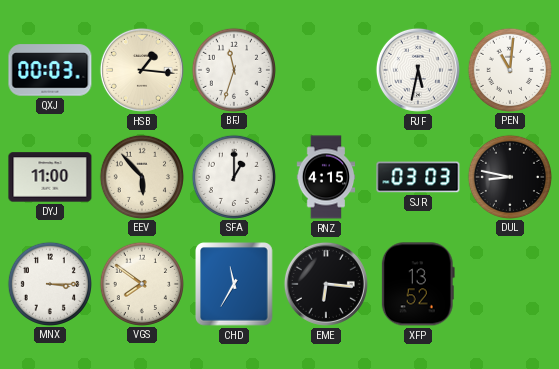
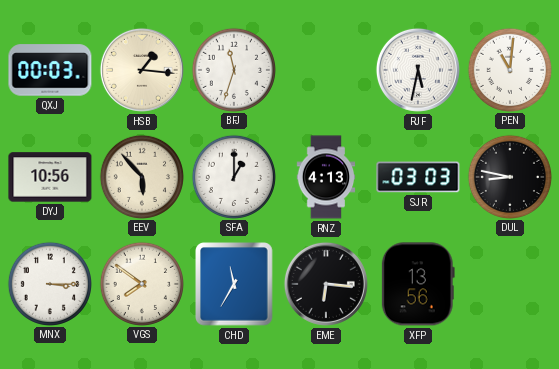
DYJ: 11:00 -> 10:56 (50, 177)
RNZ: 4:15 -> 4:13 (326, 177)
XFP: 13:52 -> 13:56 (418, 284)
